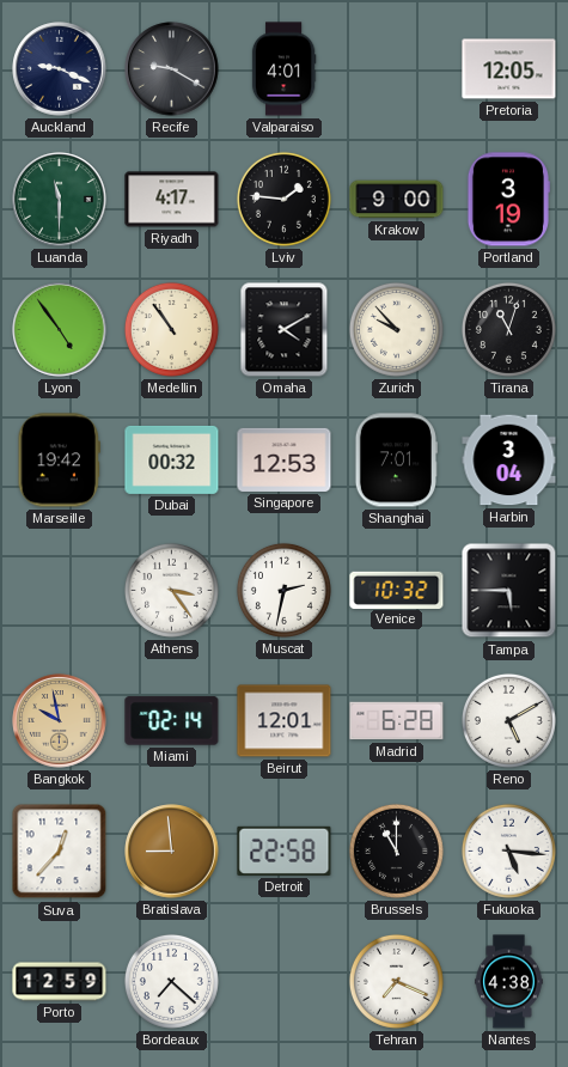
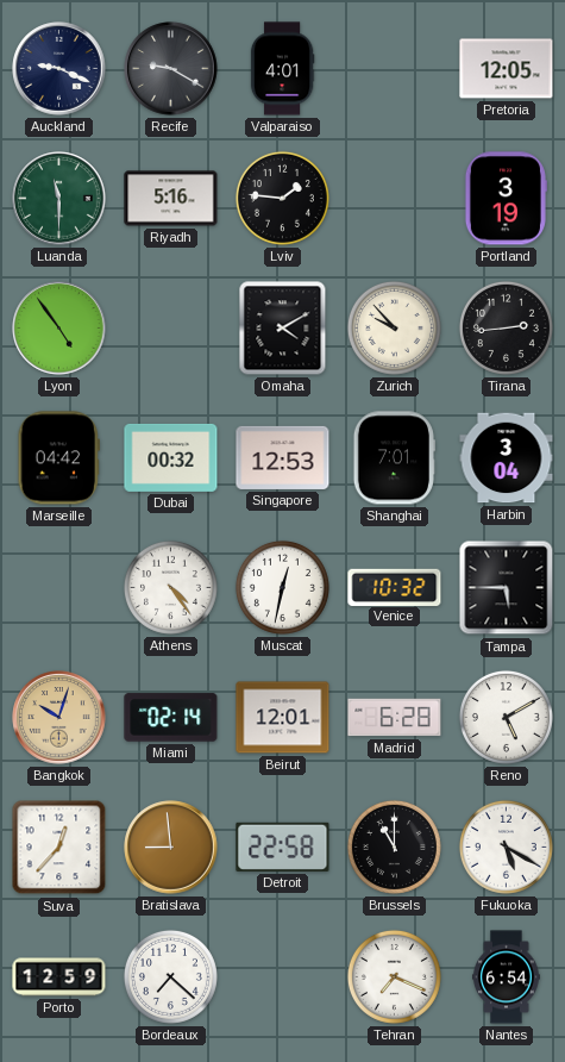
Riyadh: 4:17 -> 5:16 (171, 199)
Krakow: 9:00 -> none (397, 200)
Medellin: 10:54 -> none (171, 329)
Tirana: 11:03 -> 2:44 (506, 327)
Marseille: 19:42 -> 04:42 (58, 458)
Athens: 3:24 -> 4:24 (170, 587)
Muscat: 2:32 -> 12:32 (282, 587)
Bangkok: 9:58 -> 10:03 (59, 718)
Fukuoka: 5:16 -> 5:20 (506, 847)
Nantes: 4:38 -> 6:54 (507, 977)
